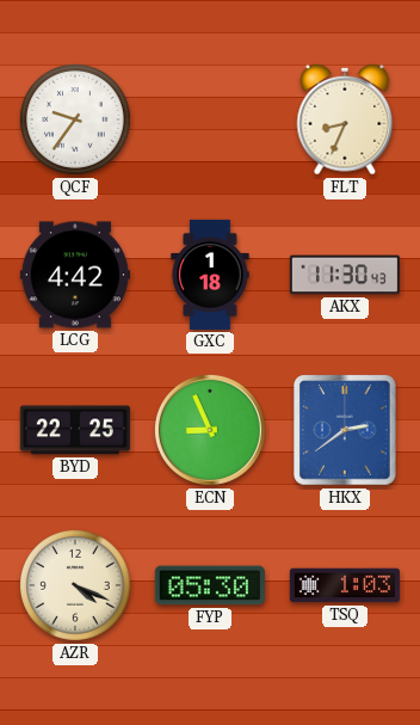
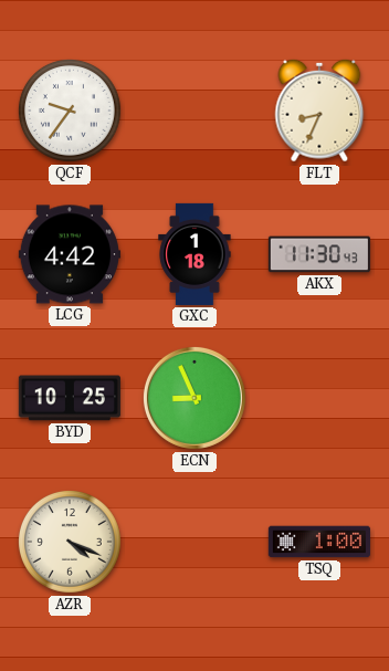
BYD: 22:25 -> 10:25 (70, 398)
HKX: 2:39 -> none (345, 430)
FYP: 05:30 -> none (210, 585)
TSQ: 1:03 -> 1:00 (319, 542)
